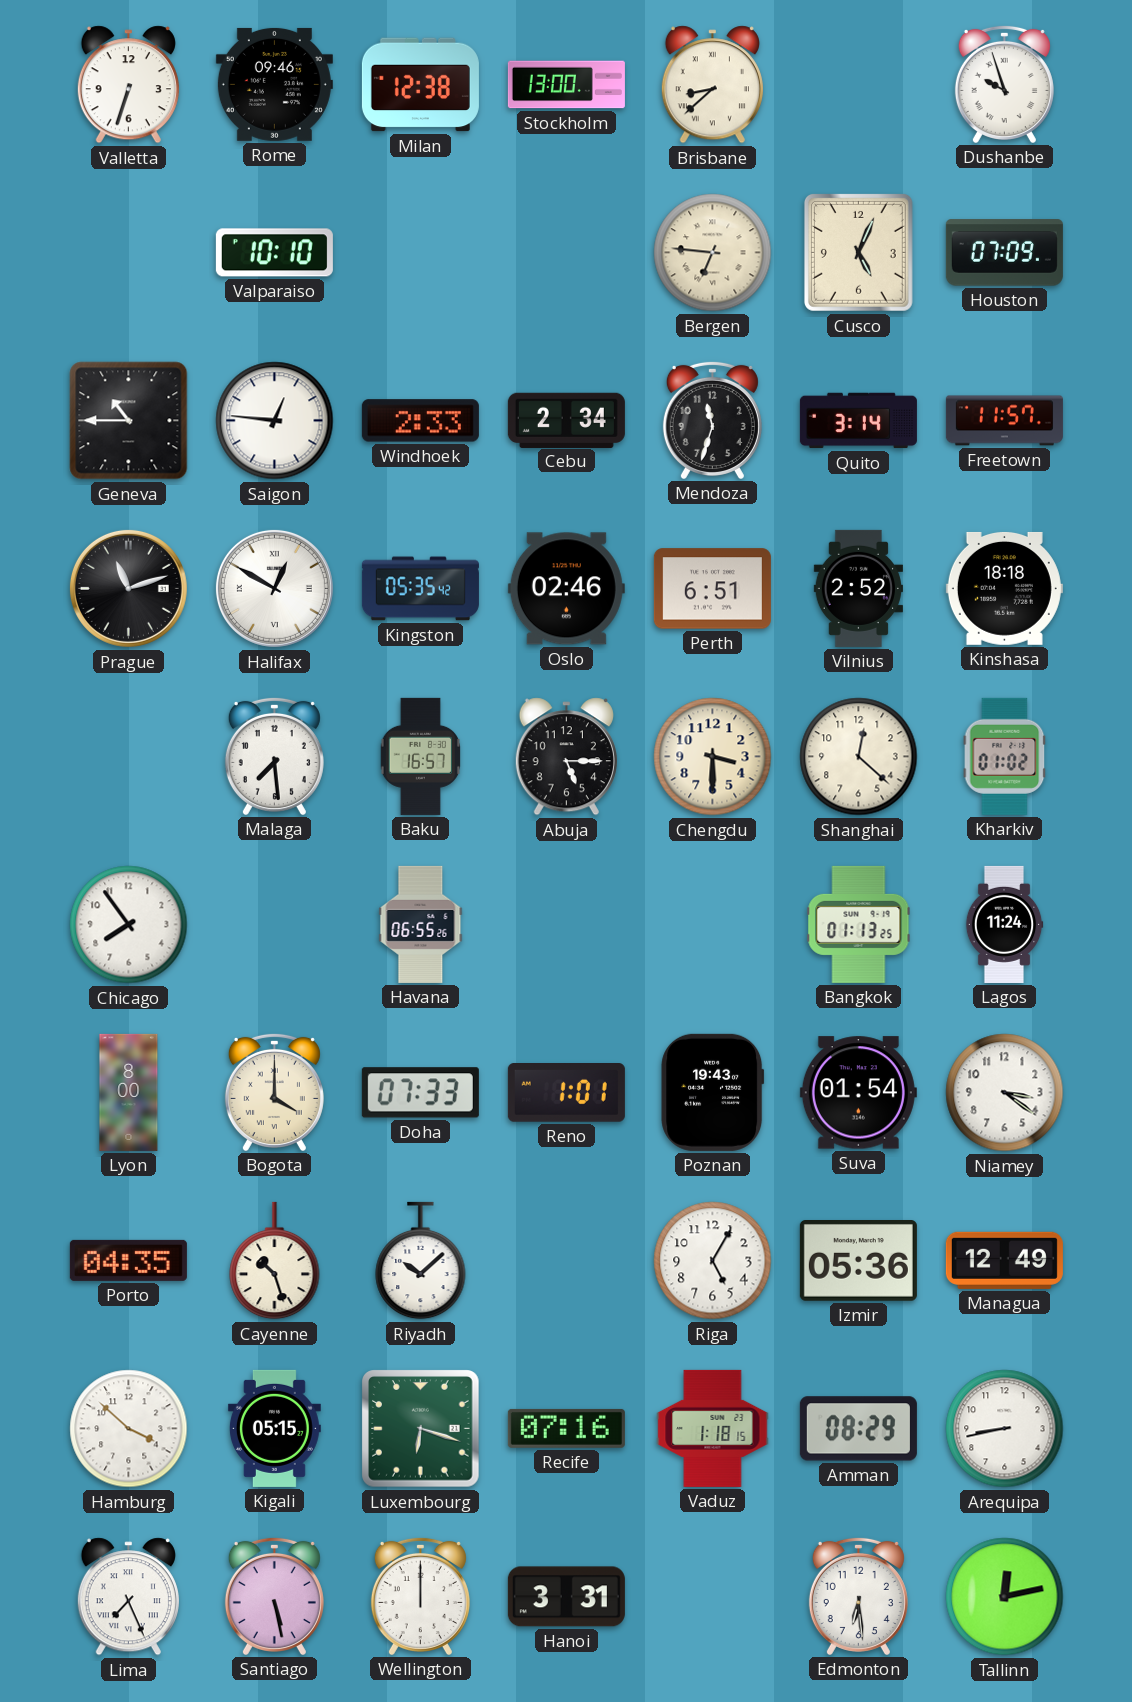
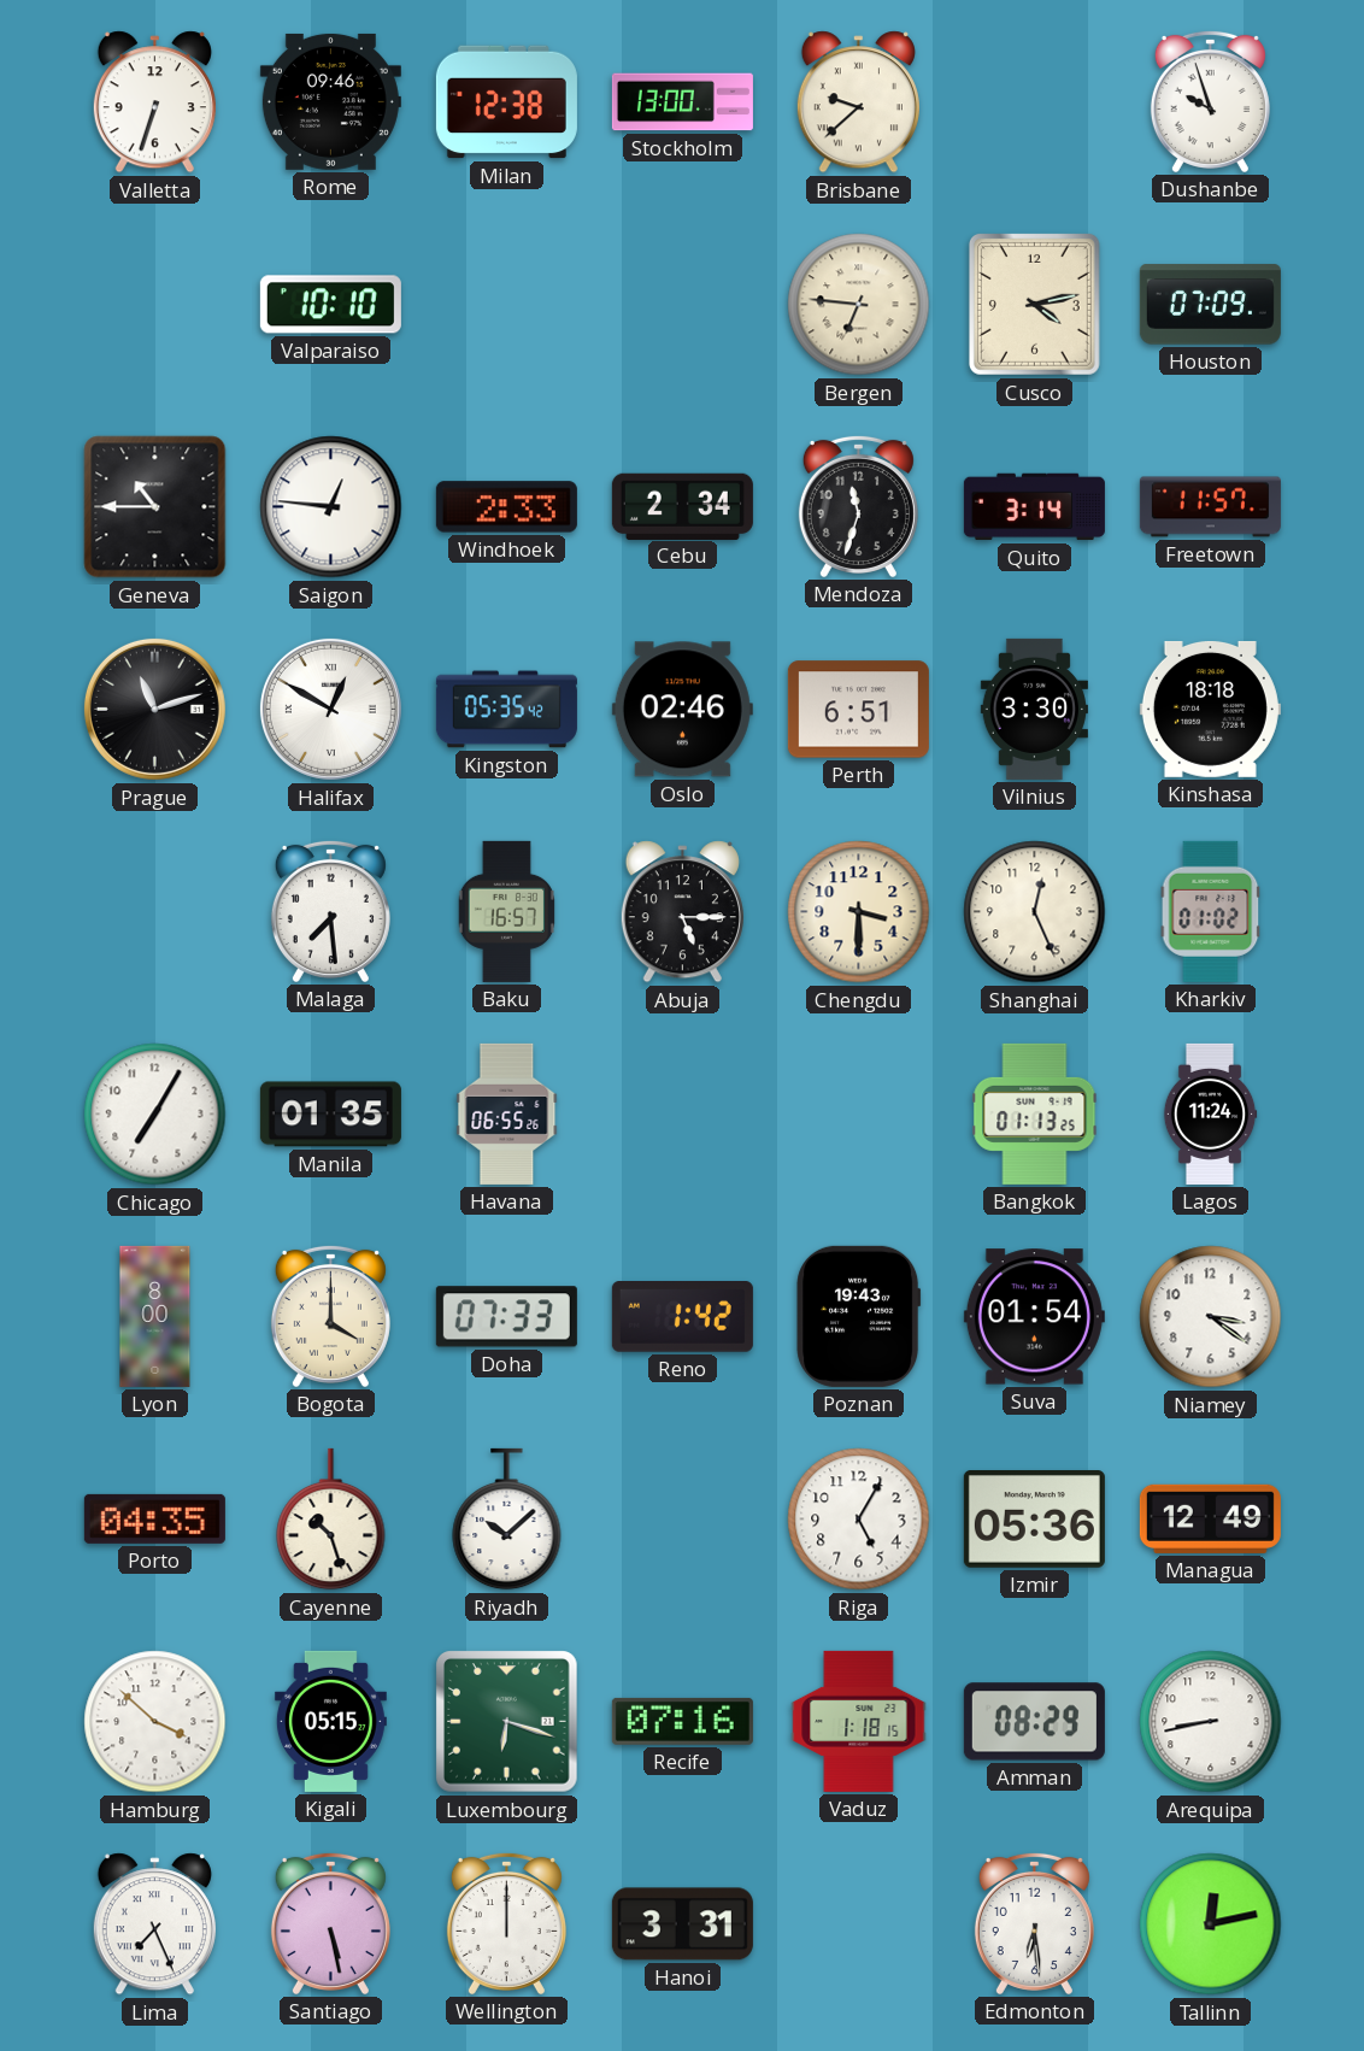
Brisbane: 8:38 -> 9:38 (858, 102)
Cusco: 5:04 -> 4:13 (1034, 304)
Vilnius: 2:52 -> 3:30 (1034, 709)
Shanghai: 12:22 -> 12:26 (1035, 912)
Chicago: 7:54 -> 7:05 (155, 1115)
Manila: none -> 01:35 (330, 1115)
Reno: 1:01 -> 1:42 (682, 1317)
